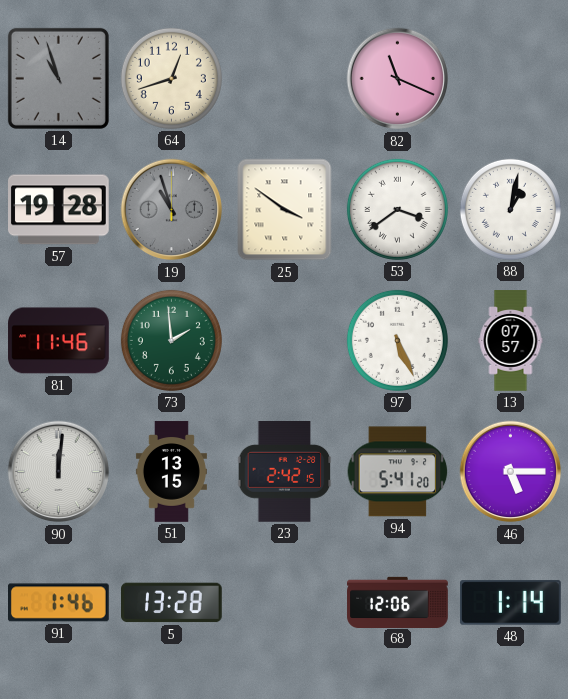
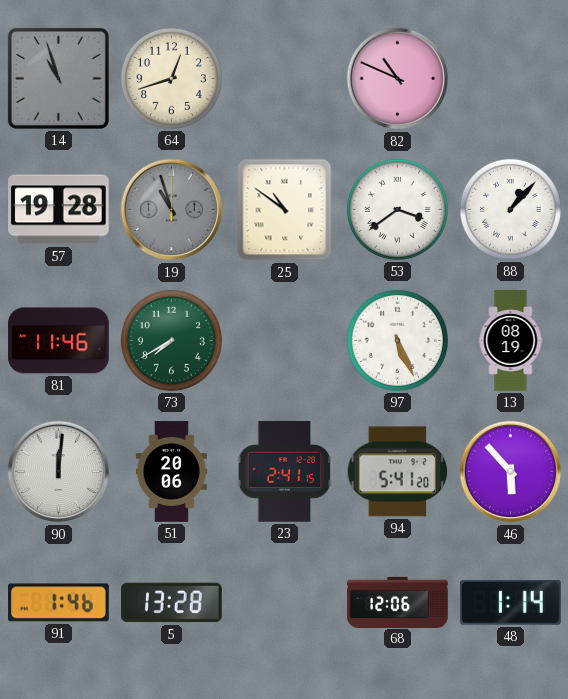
82: 11:19 -> 10:49 (398, 79)
25: 3:51 -> 10:51 (285, 210)
88: 1:02 -> 1:07 (510, 209)
73: 1:59 -> 7:40 (171, 340)
13: 07:57 -> 08:19 (511, 341)
51: 13:15 -> 20:06 (171, 472)
23: 2:42 -> 2:41 (285, 472)
46: 5:15 -> 5:53 (511, 472)
